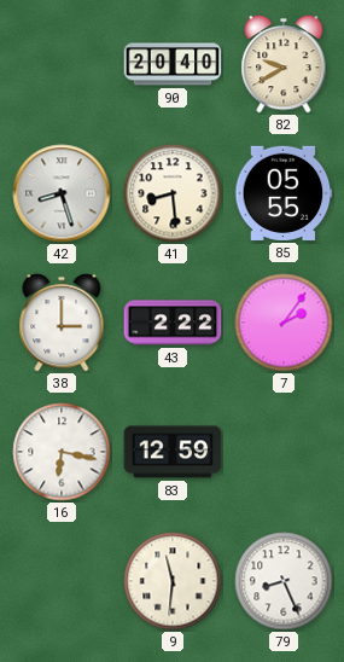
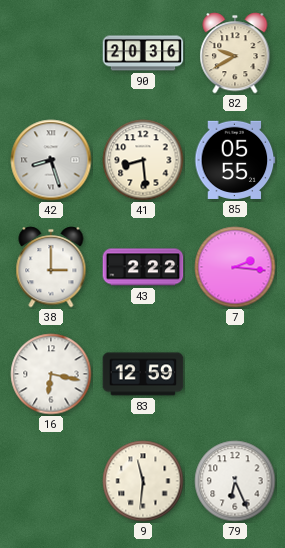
90: 20:40 -> 20:36 (143, 53)
7: 2:06 -> 2:16 (235, 267)
79: 8:26 -> 6:26 (235, 481)
